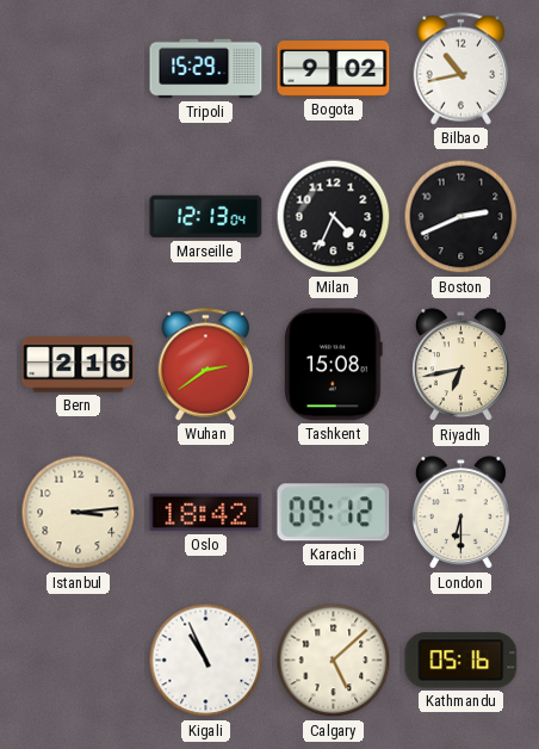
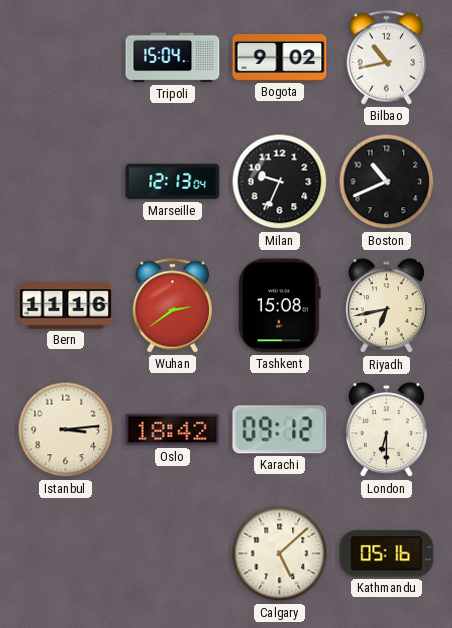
Tripoli: 15:29 -> 15:04 (173, 58)
Milan: 4:34 -> 9:34 (280, 182)
Boston: 2:41 -> 10:41 (387, 182)
Bern: 2:16 -> 11:16 (66, 306)
Kigali: 10:56 -> none (206, 661)
